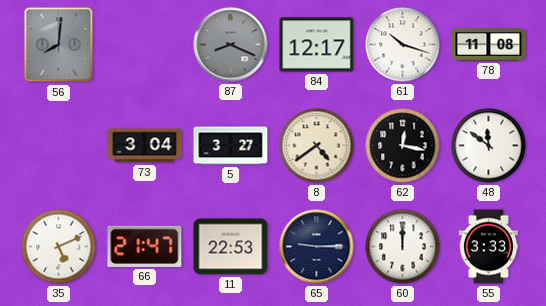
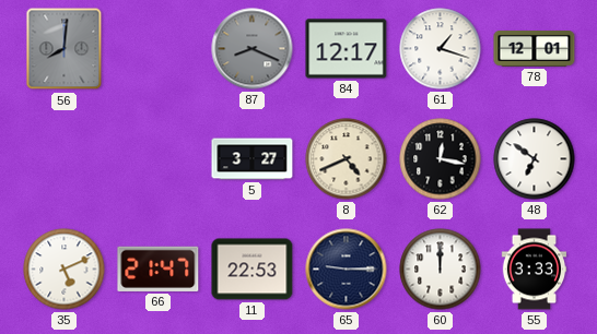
61: 10:18 -> 1:18 (441, 49)
78: 11:08 -> 12:01 (535, 49)
73: 3:04 -> none (145, 146)
8: 4:39 -> 4:41 (347, 159)
48: 11:51 -> 6:51 (535, 159)
